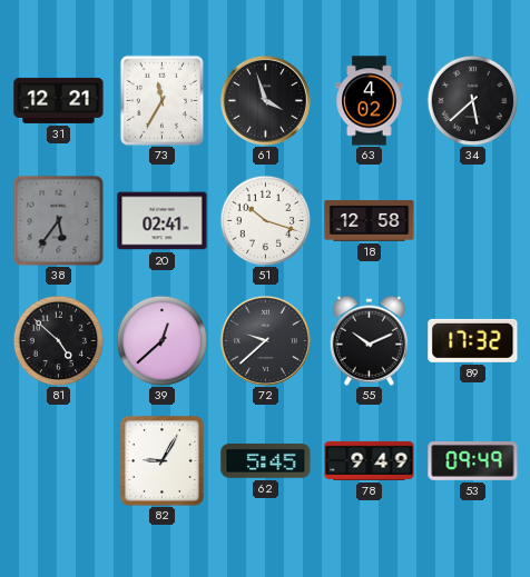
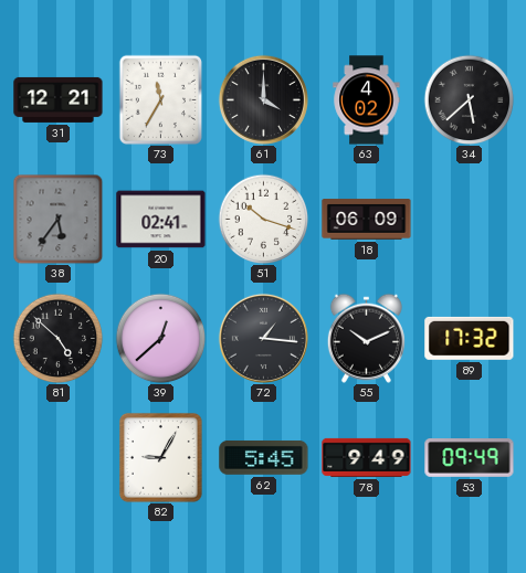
61: 3:57 -> 4:00 (263, 99)
18: 12:58 -> 06:09 (367, 220)
72: 9:38 -> 1:16 (263, 338)
